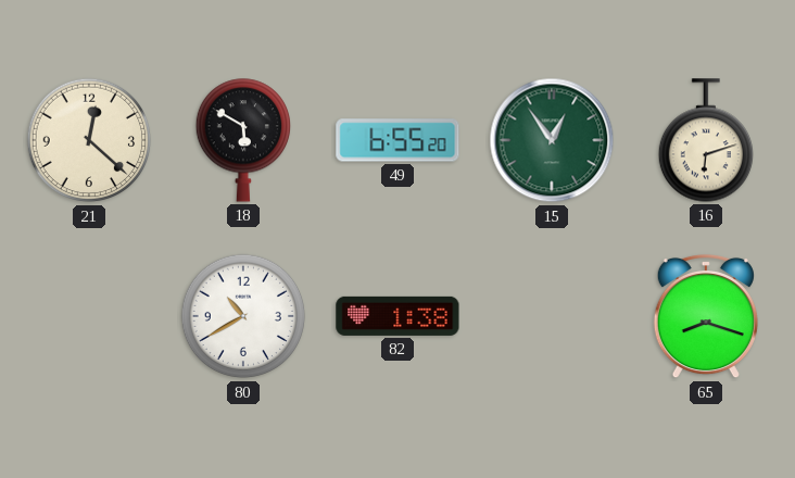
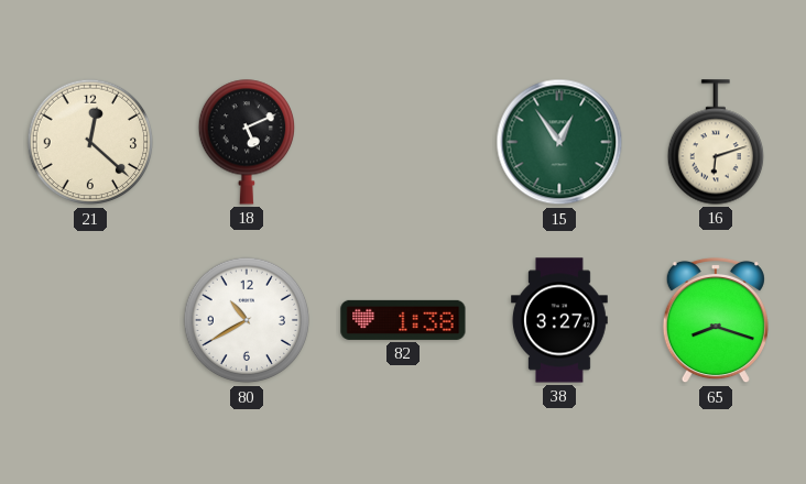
18: 5:50 -> 5:11 (246, 142)
49: 6:55 -> none (397, 140)
38: none -> 3:27 (560, 320)
